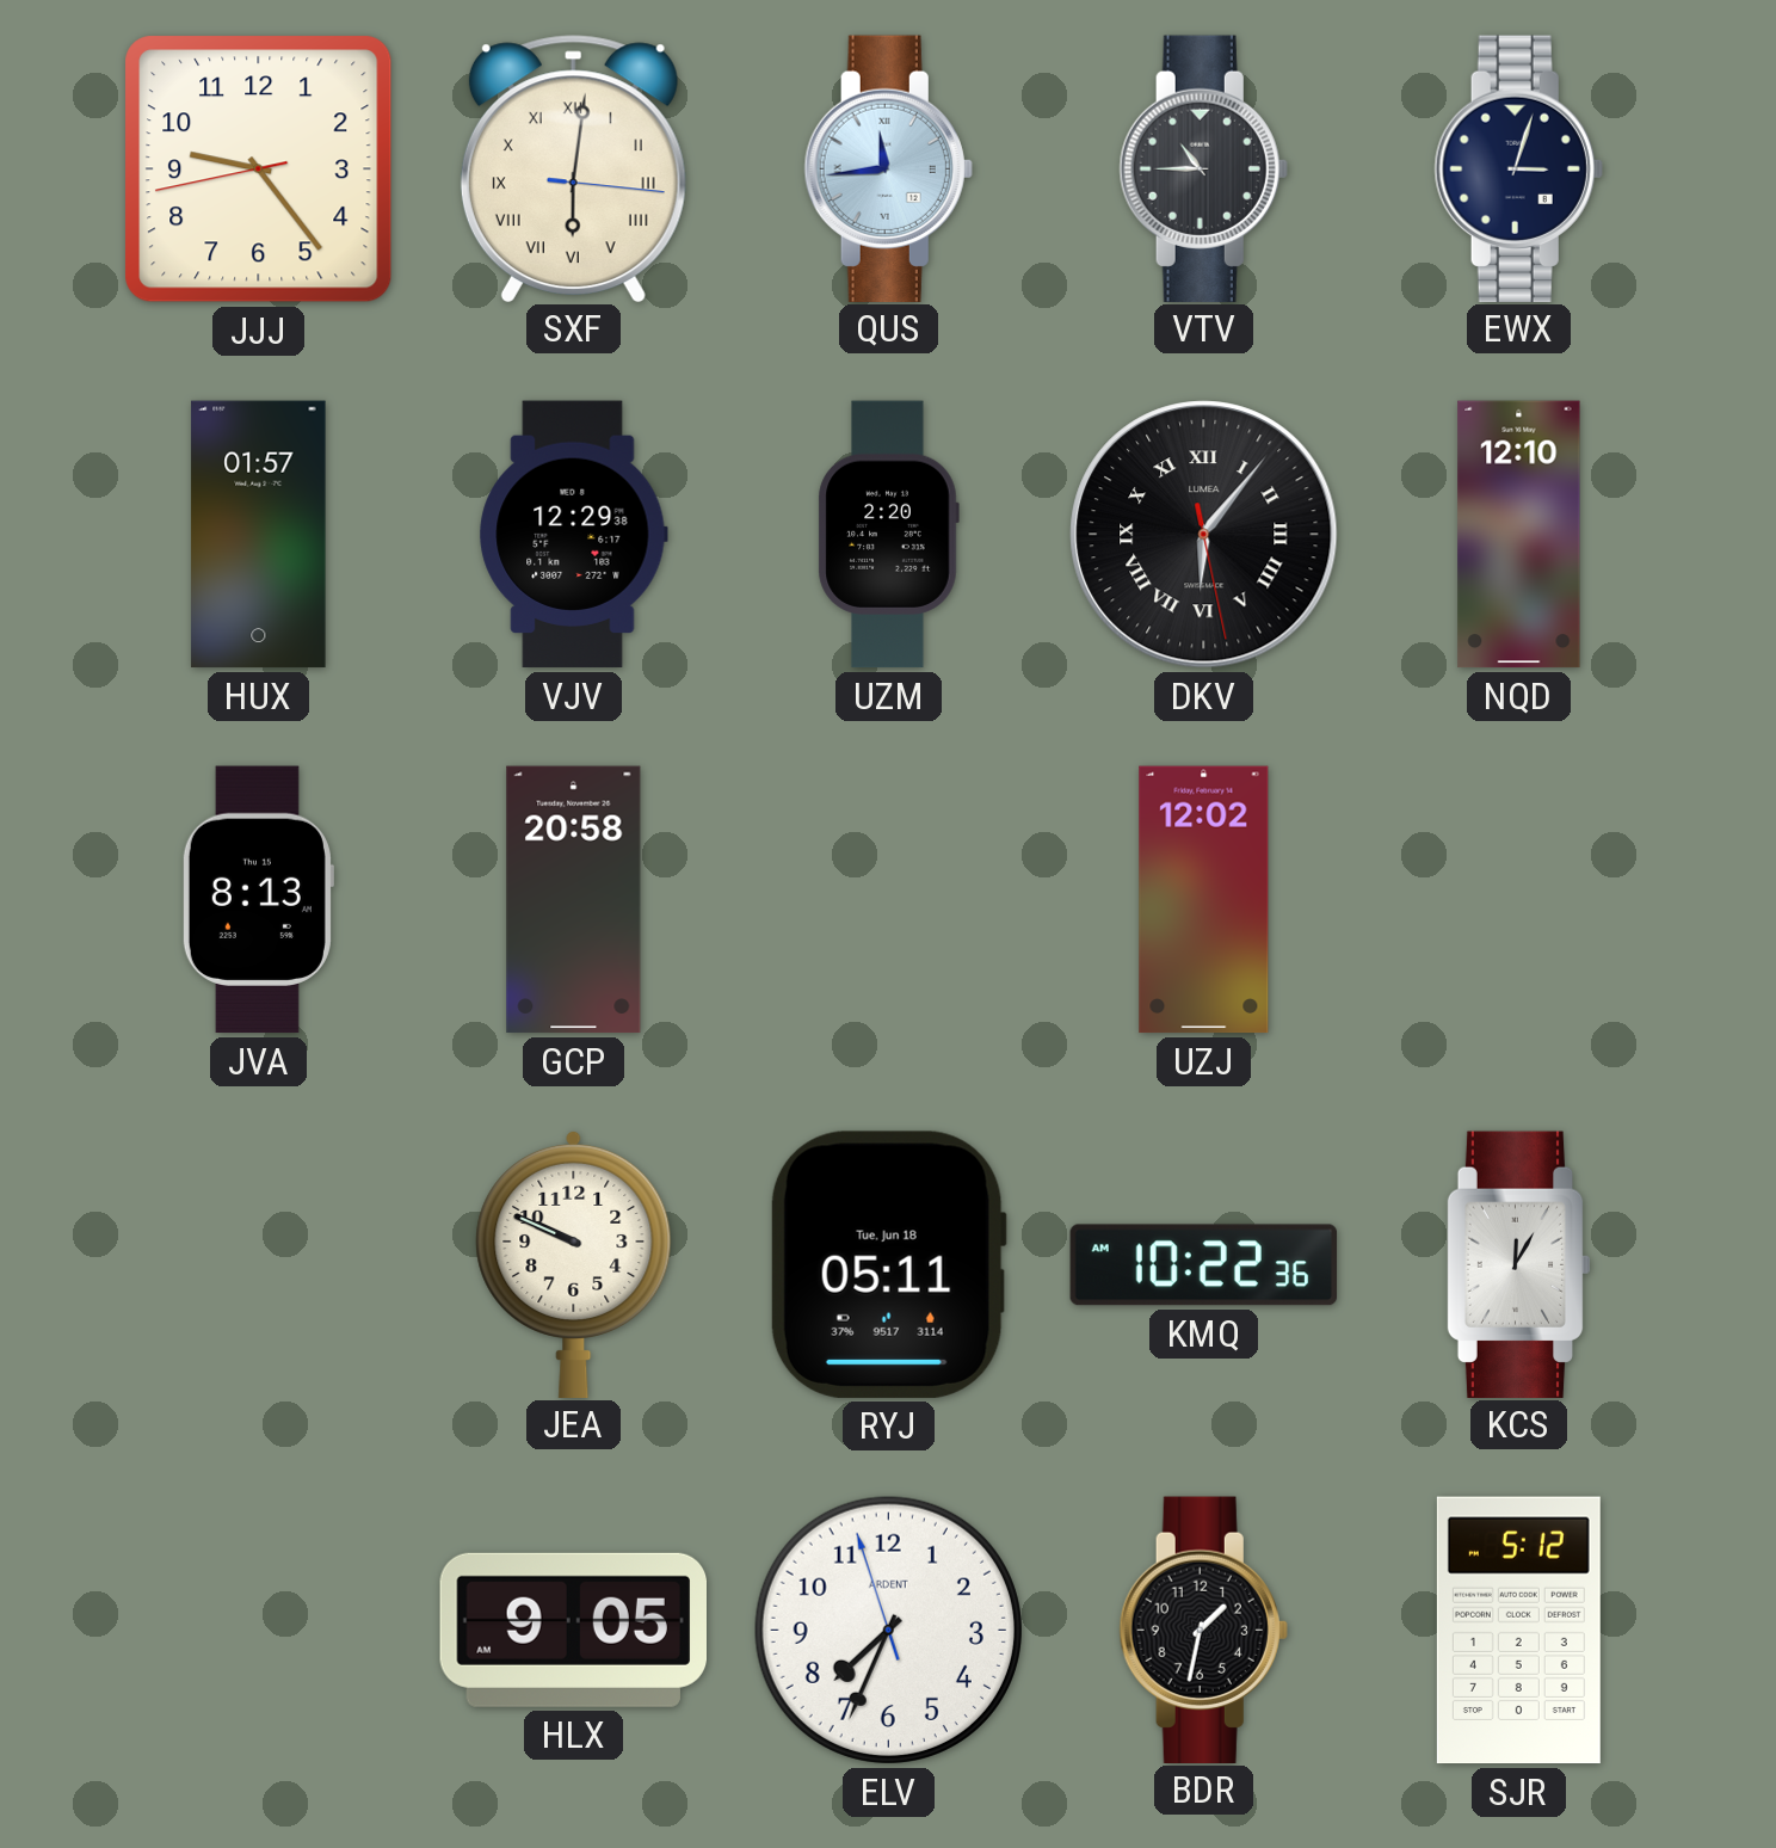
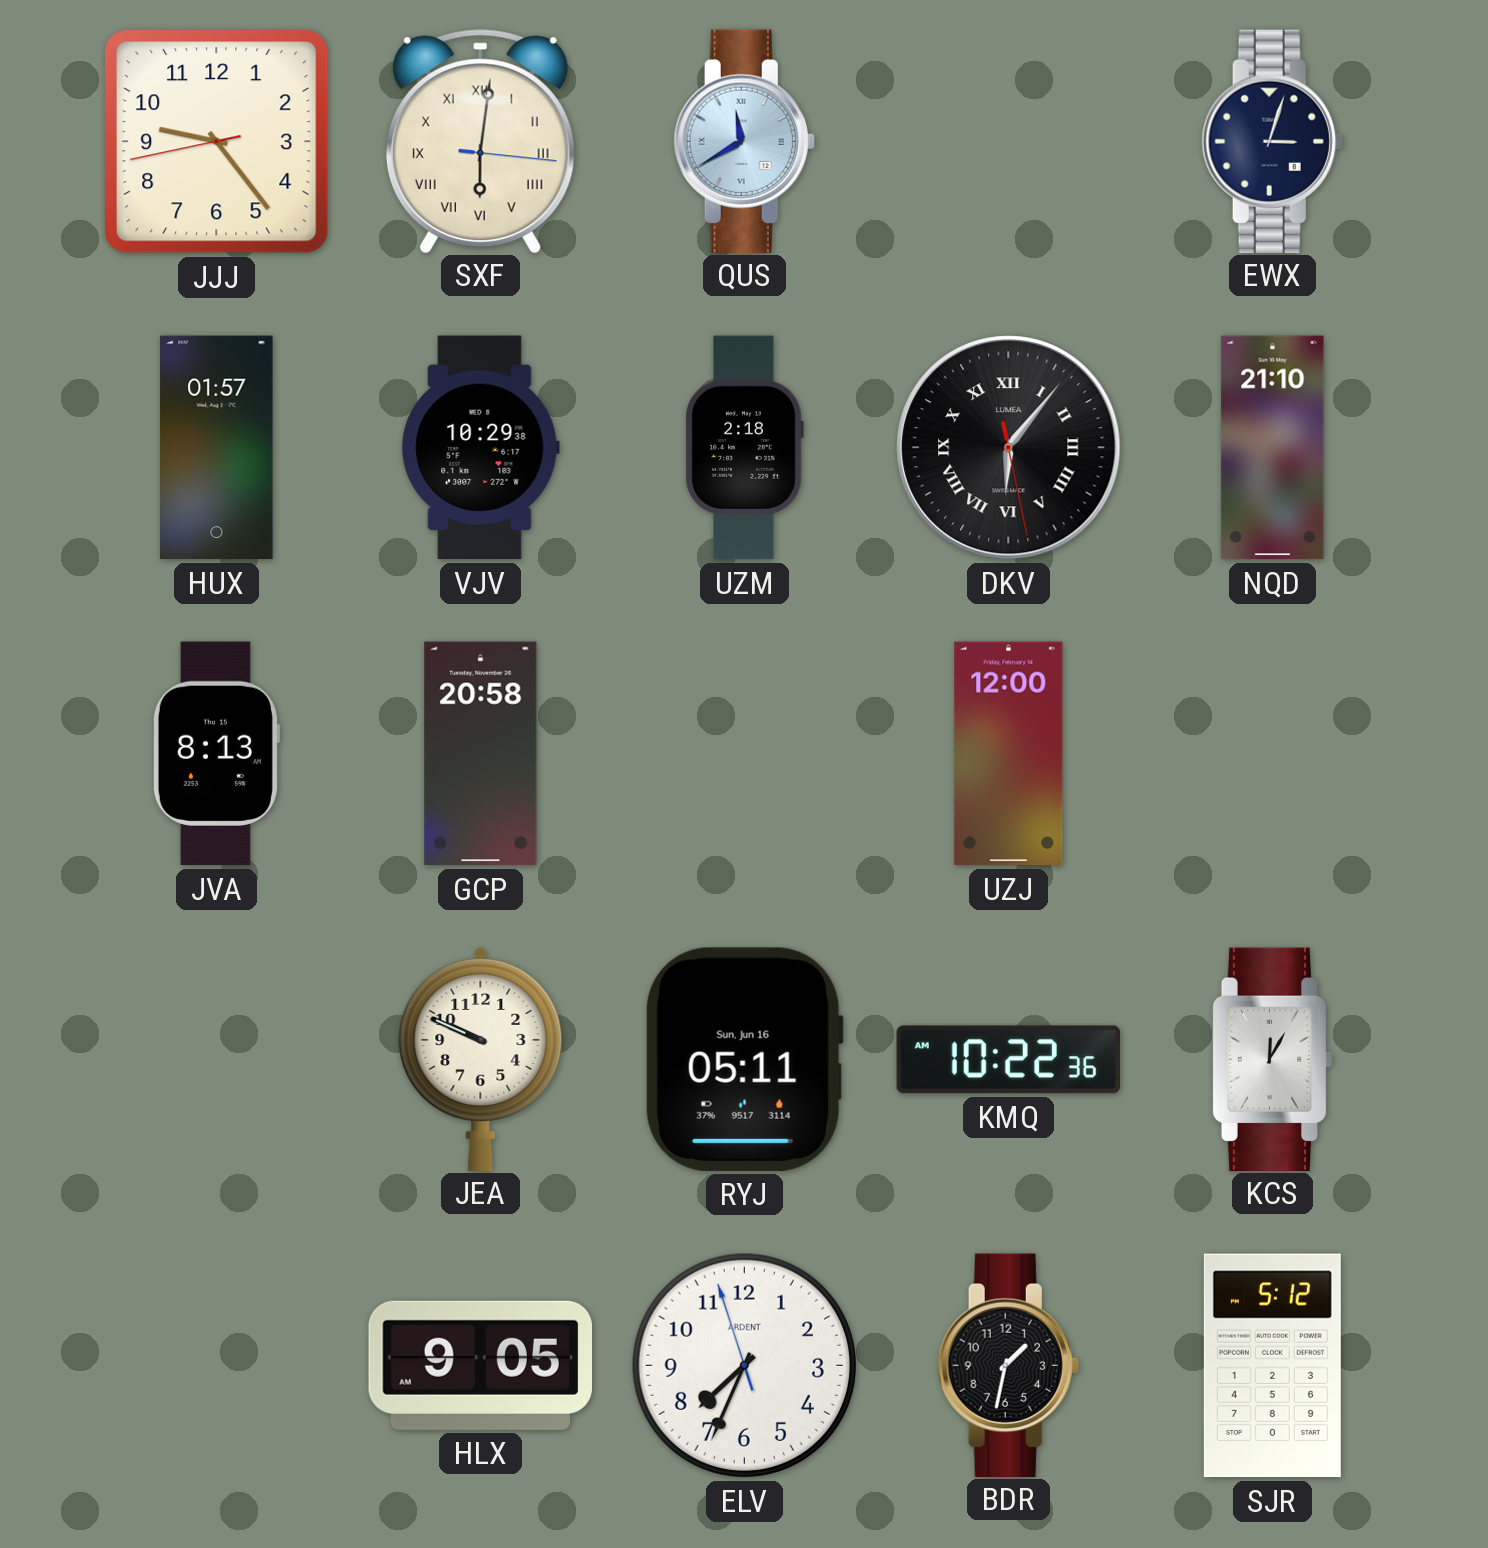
QUS: 11:44 -> 11:40 (744, 141)
VTV: 10:45 -> none (1203, 168)
VJV: 12:29 -> 10:29 (480, 448)
UZM: 2:20 -> 2:18 (744, 448)
NQD: 12:10 -> 21:10 (1273, 448)
UZJ: 12:02 -> 12:00 (1009, 754)
RYJ date: Tue, Jun 18 -> Sun, Jun 16 (744, 1059)
